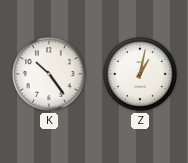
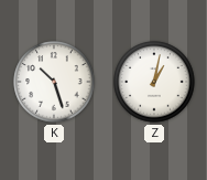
K: 10:24 -> 10:27 (54, 82)
